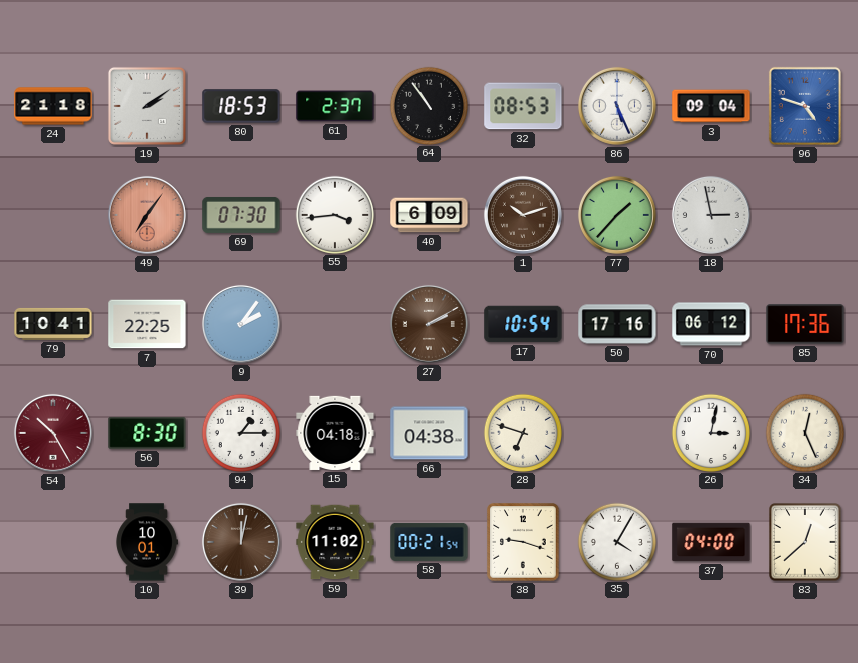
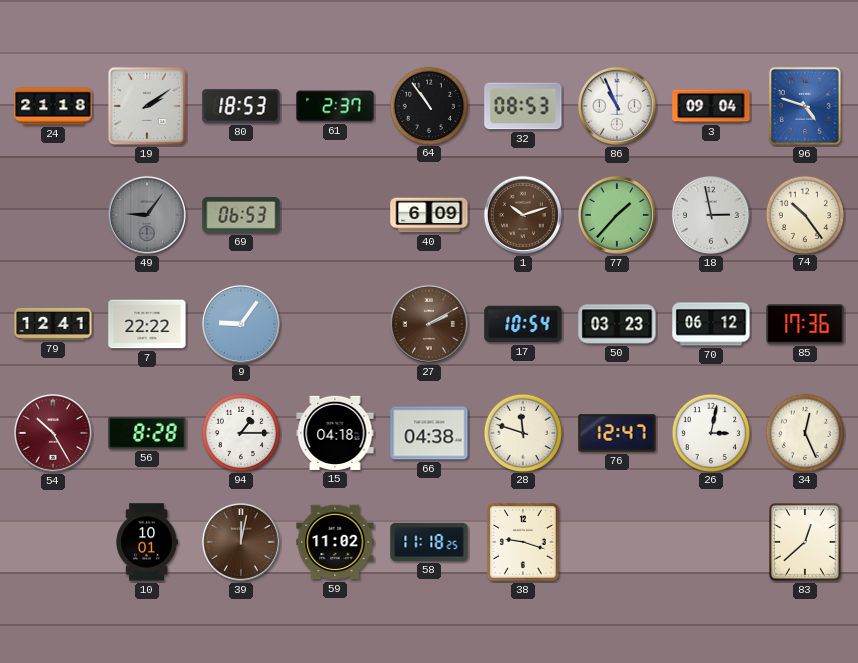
86: 5:26 -> 10:56 (617, 106)
49: 7:06 -> 9:06 (147, 215)
49 dial: salmon -> grey (147, 215)
69: 07:30 -> 06:53 (241, 215)
55: 3:44 -> none (334, 214)
74: none -> 10:24 (804, 214)
79: 10:41 -> 12:41 (53, 324)
7: 22:25 -> 22:22 (147, 324)
9: 2:06 -> 9:06 (241, 324)
50: 17:16 -> 03:23 (617, 324)
56: 8:30 -> 8:28 (147, 433)
28: 6:48 -> 11:48 (522, 432)
76: none -> 12:47 (617, 433)
58: 00:21 -> 11:18 (429, 542)
35: 4:05 -> none (616, 541)
37: 04:00 -> none (711, 542)
